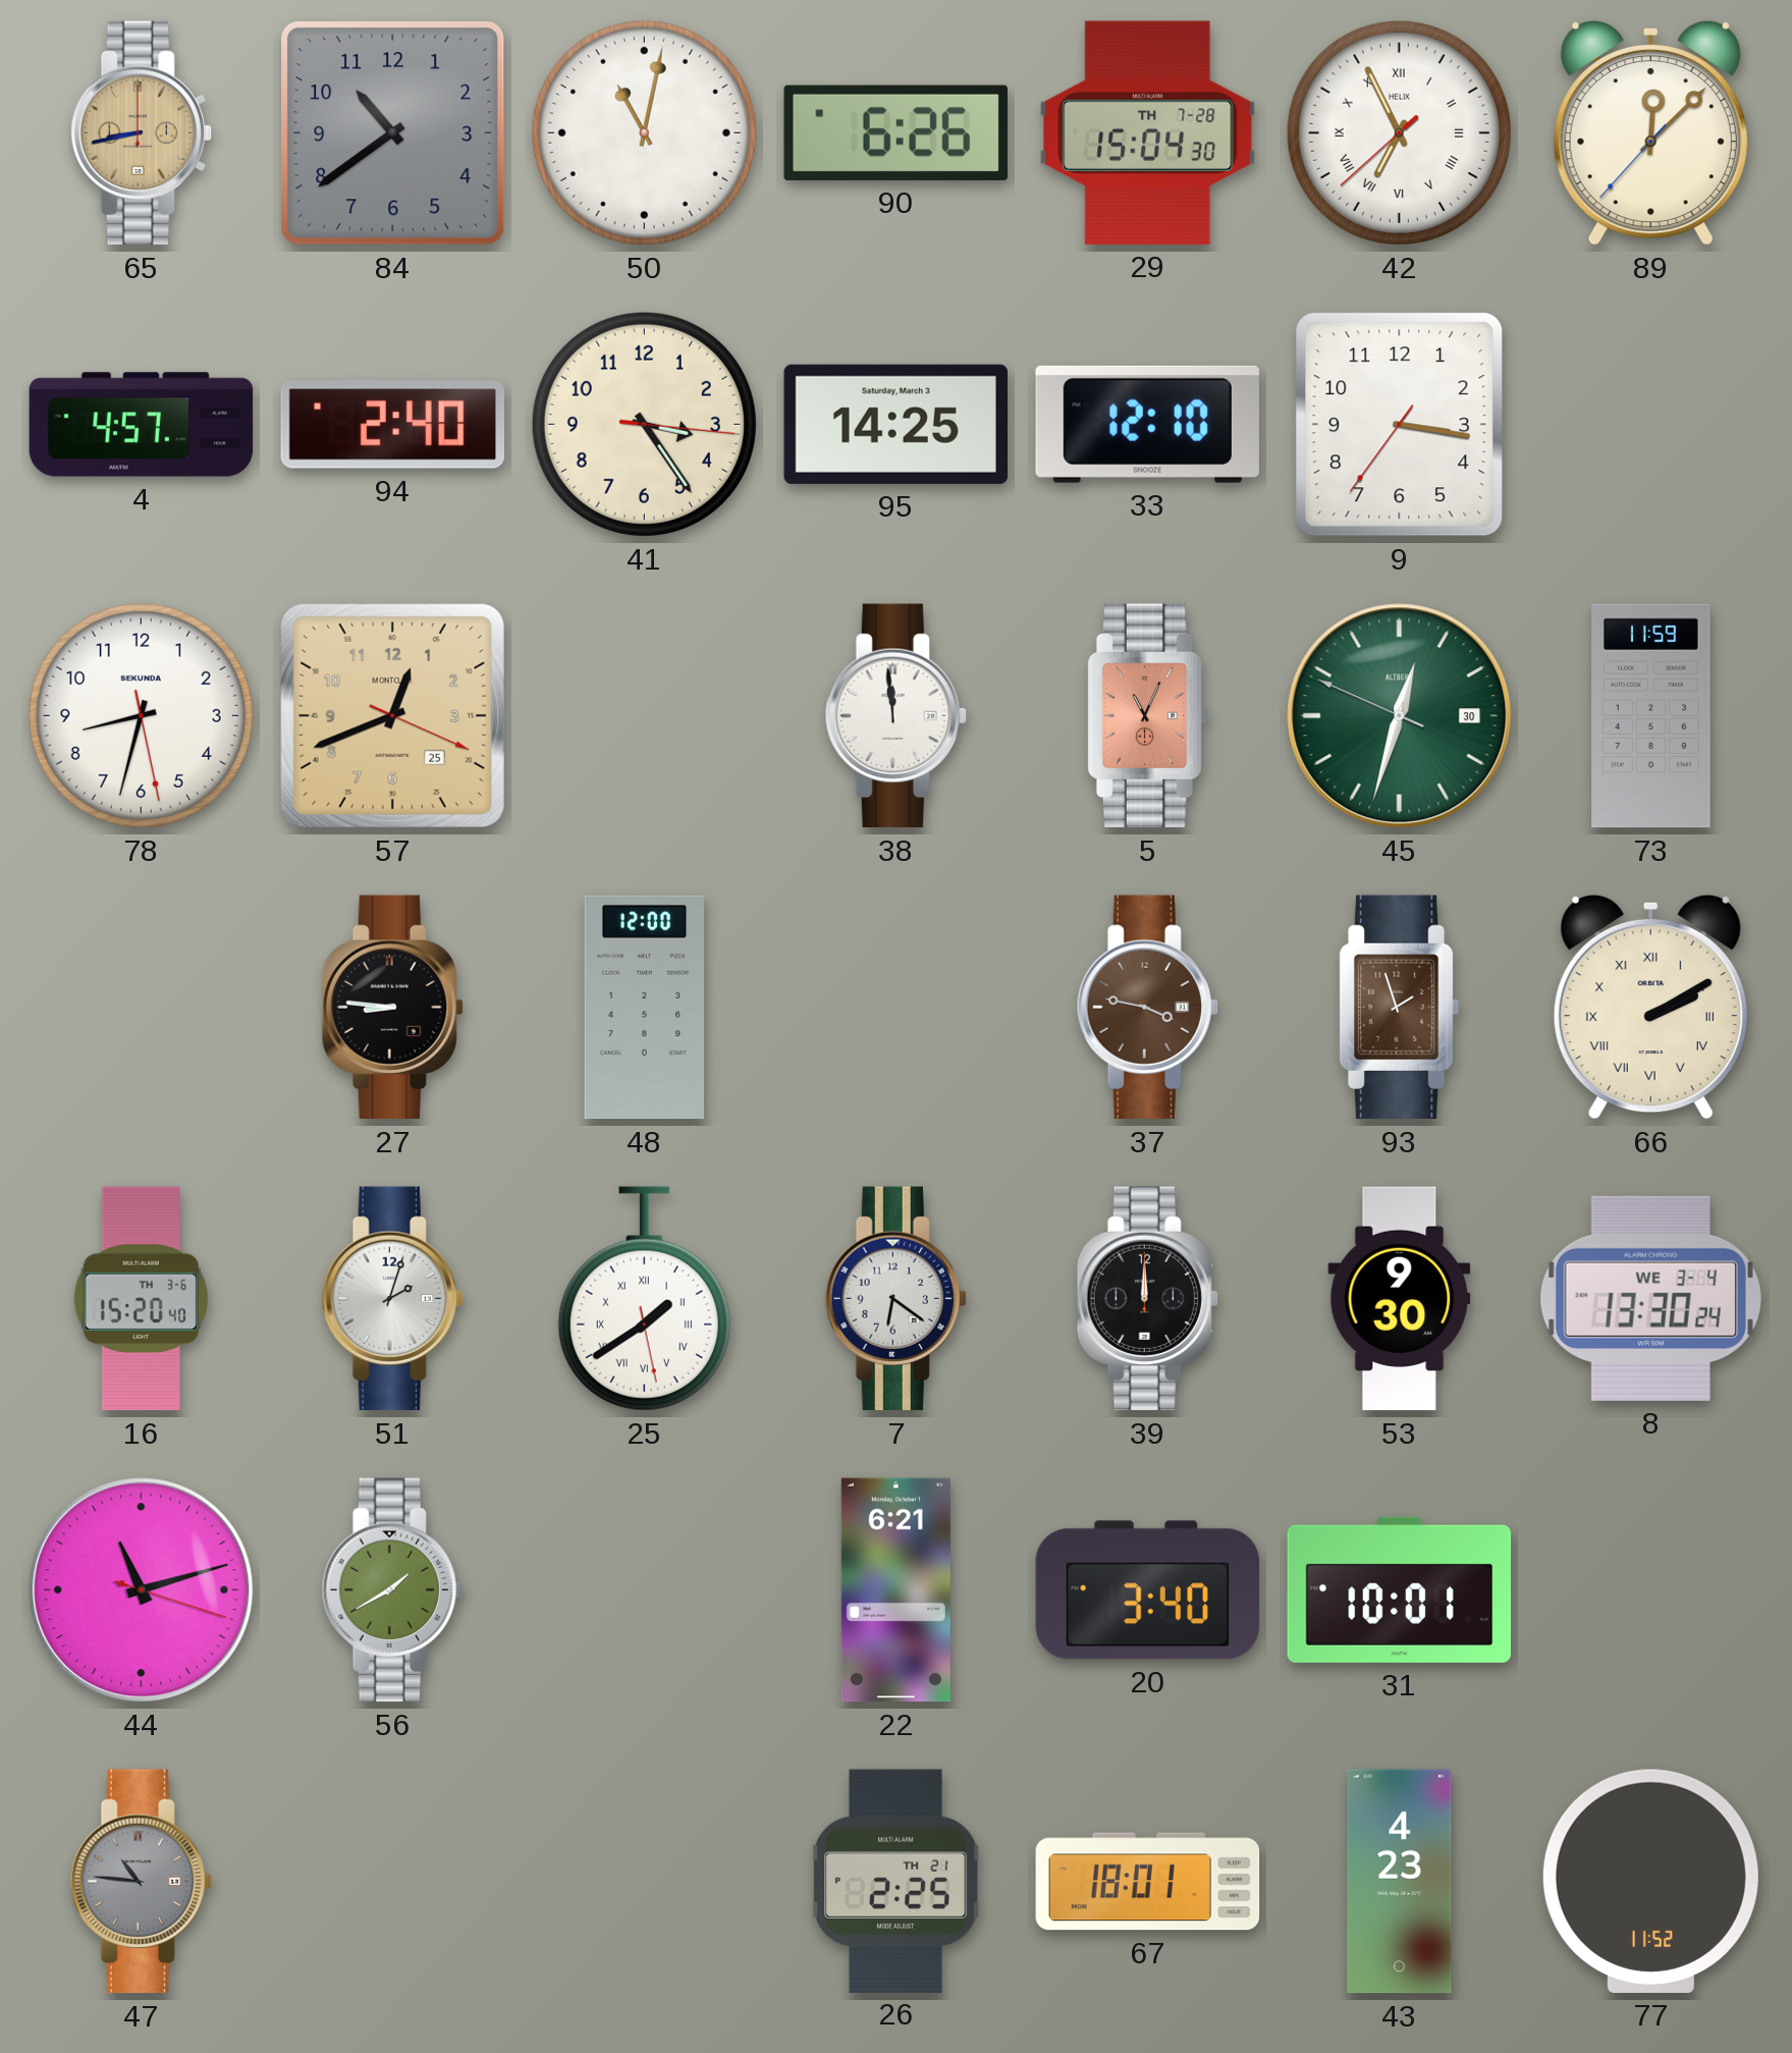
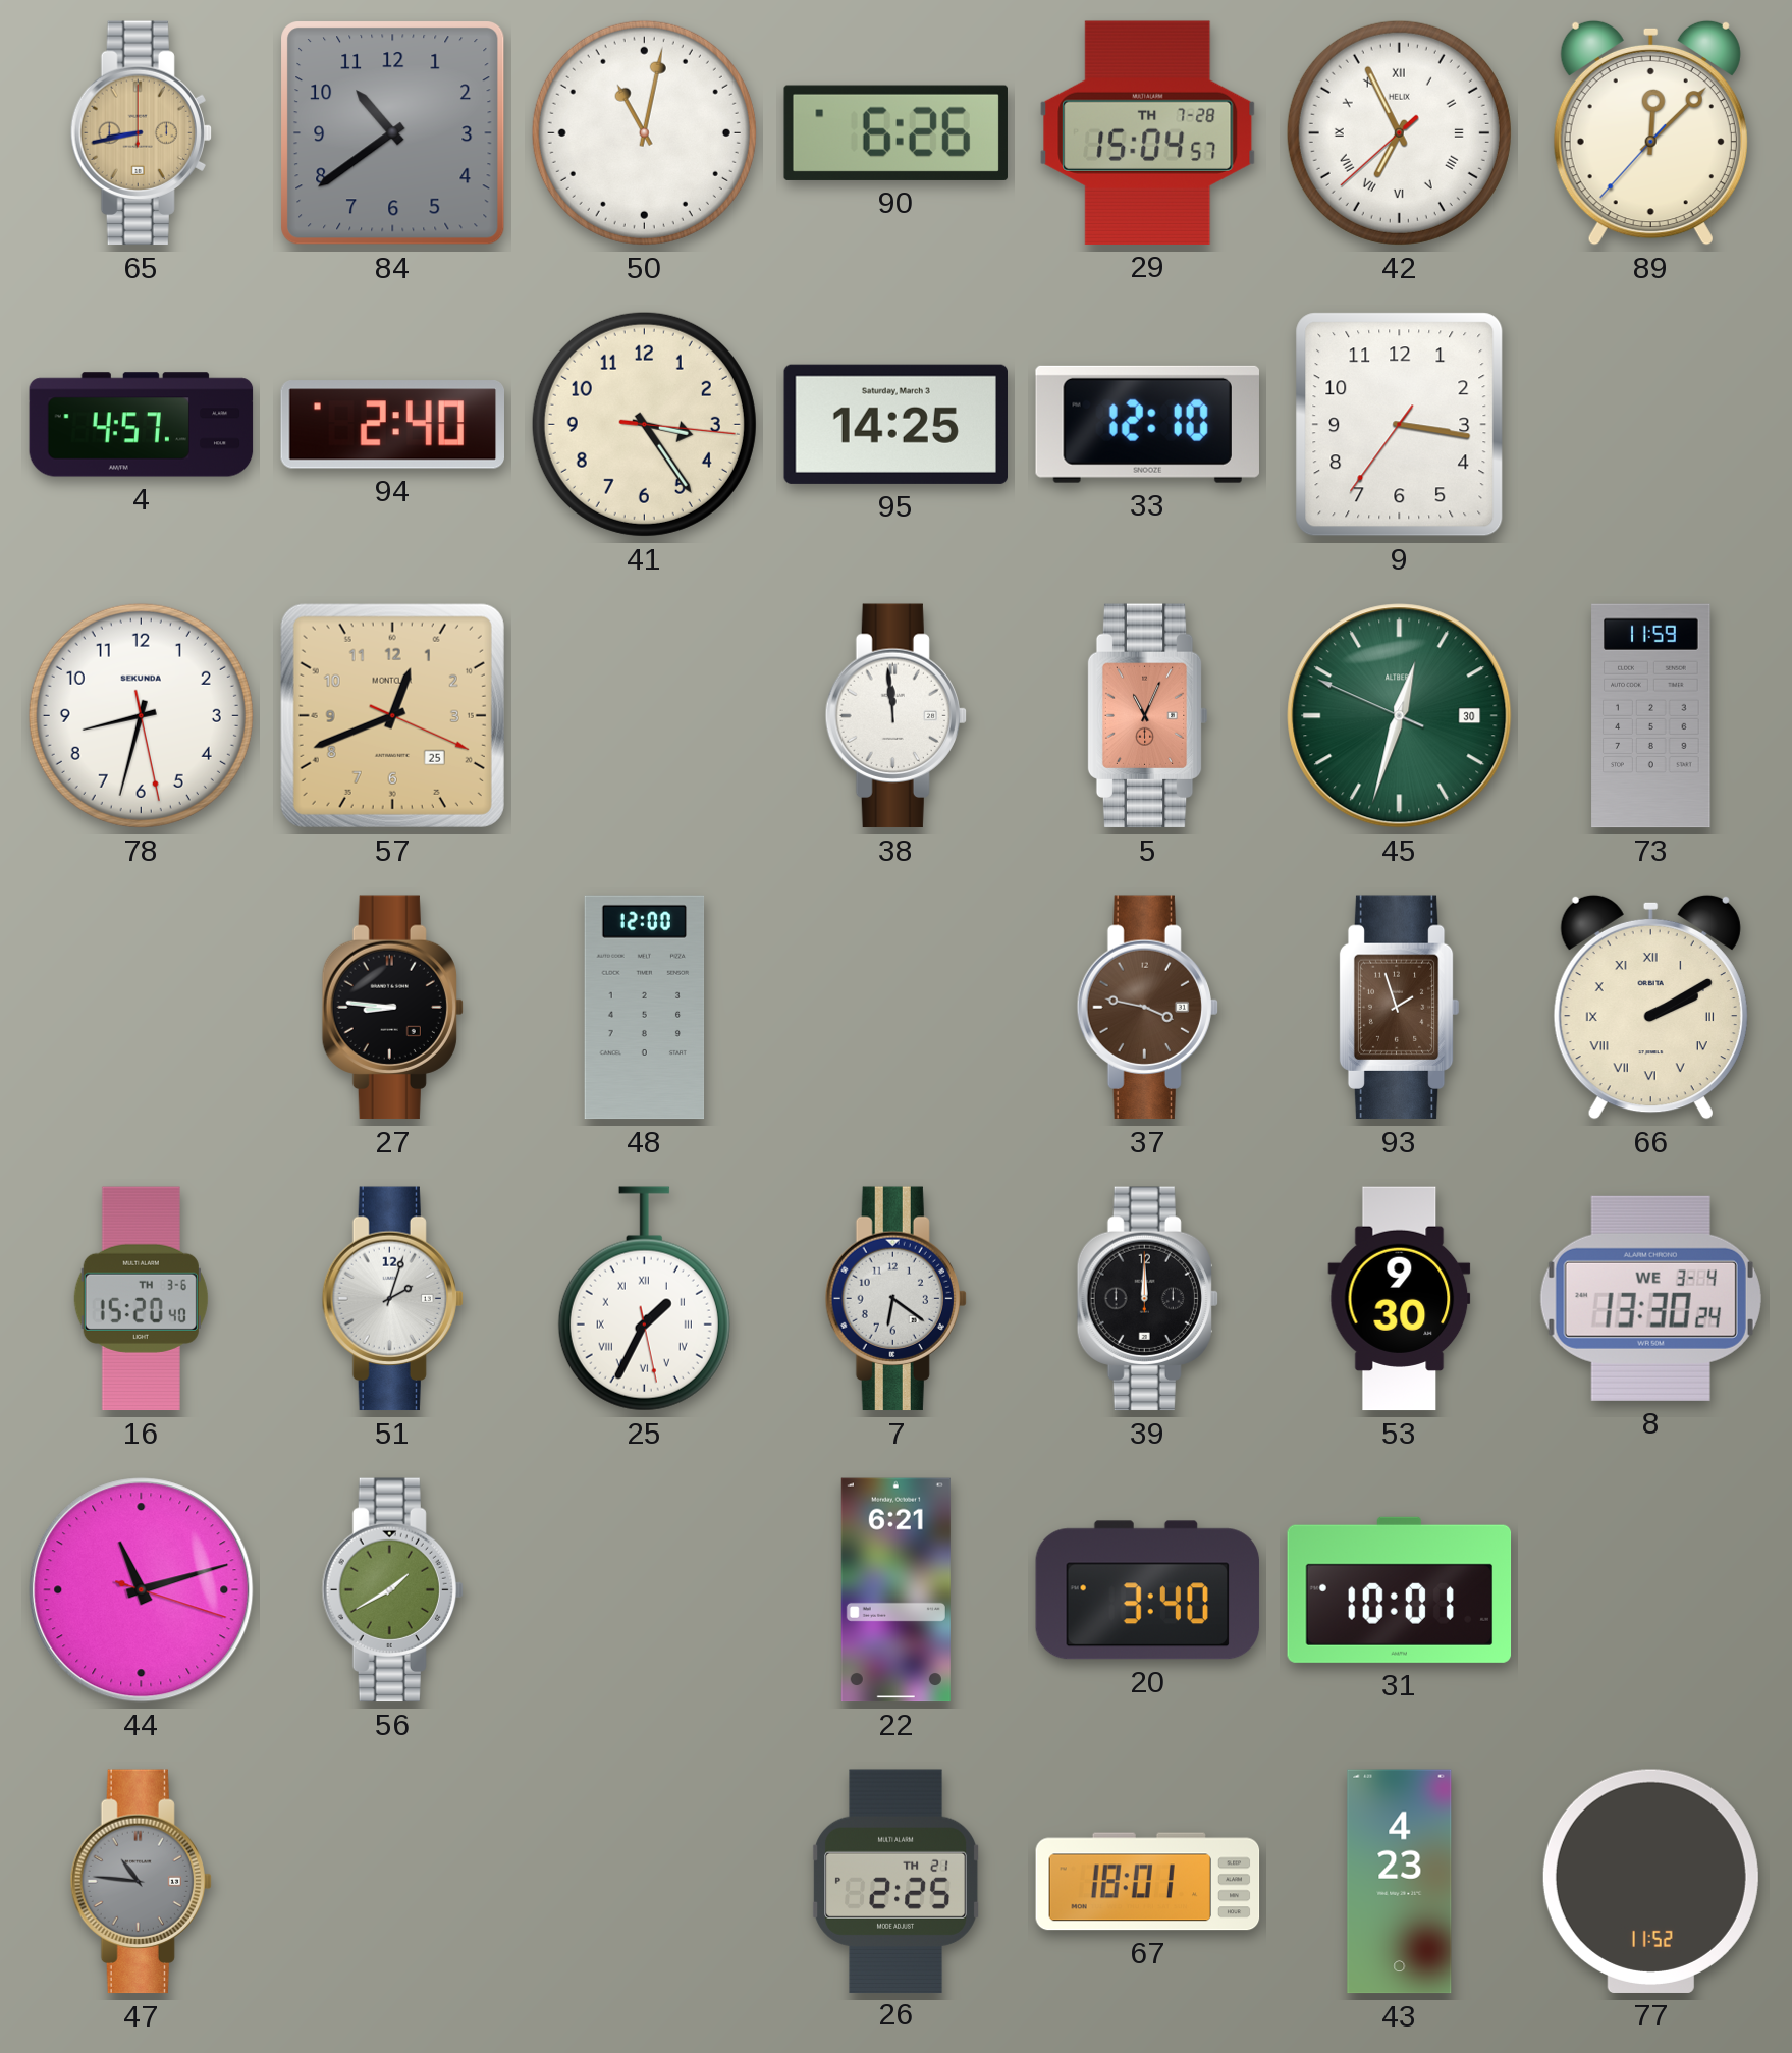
29: 15:04:30 -> 15:04:57 (1148, 132)
25: 1:39 -> 1:34 (644, 1299)
